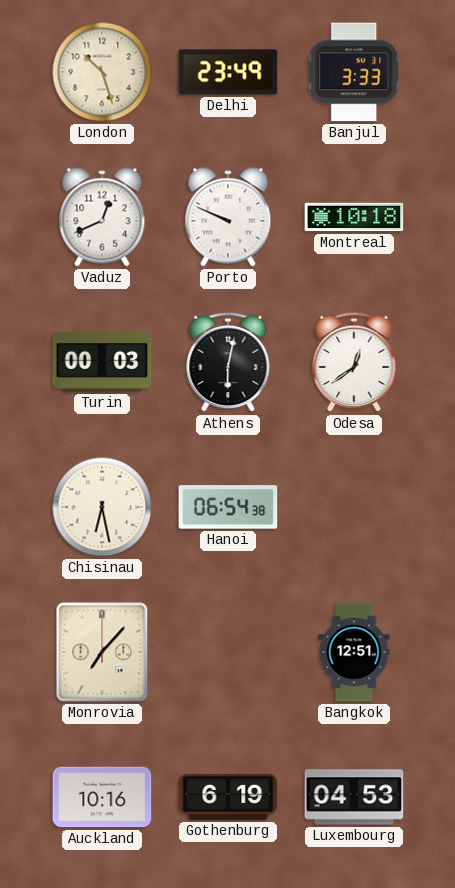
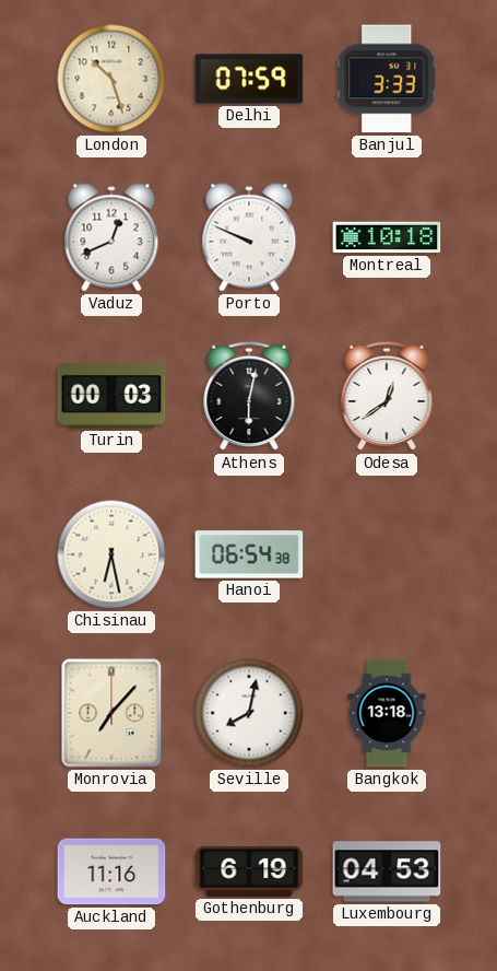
Delhi: 23:49 -> 07:59 (249, 79)
Seville: none -> 8:02 (249, 713)
Bangkok: 12:51 -> 13:18 (387, 713)
Auckland: 10:16 -> 11:16 (111, 871)
